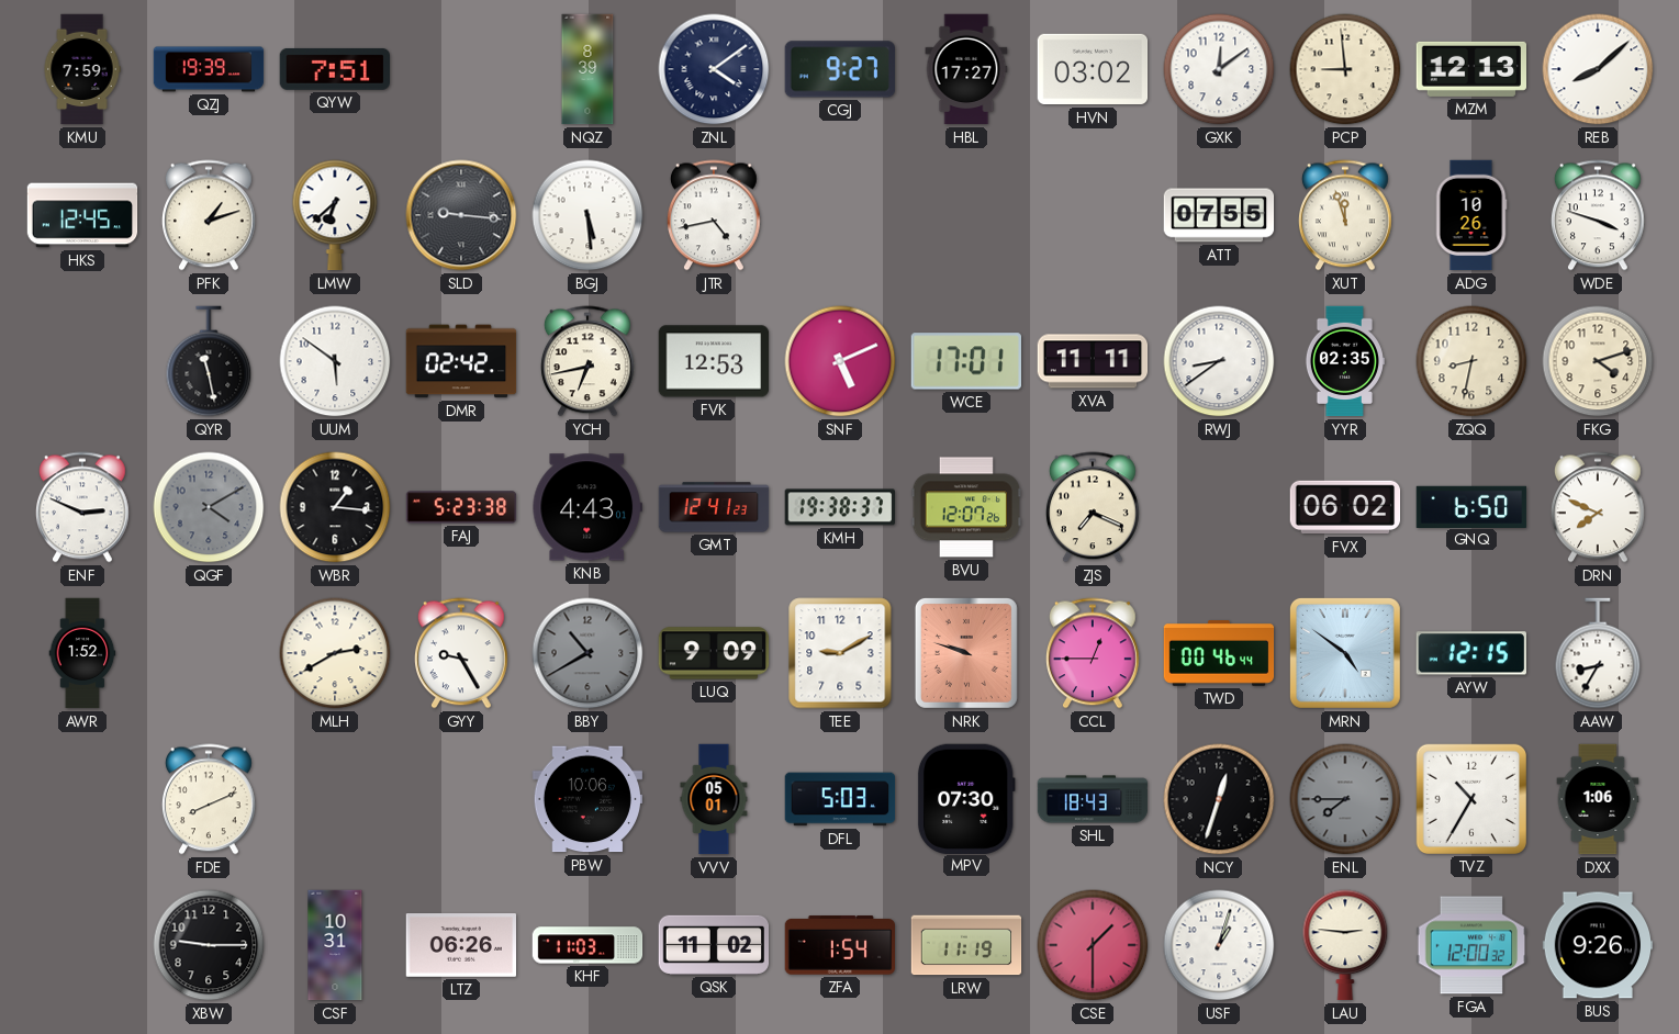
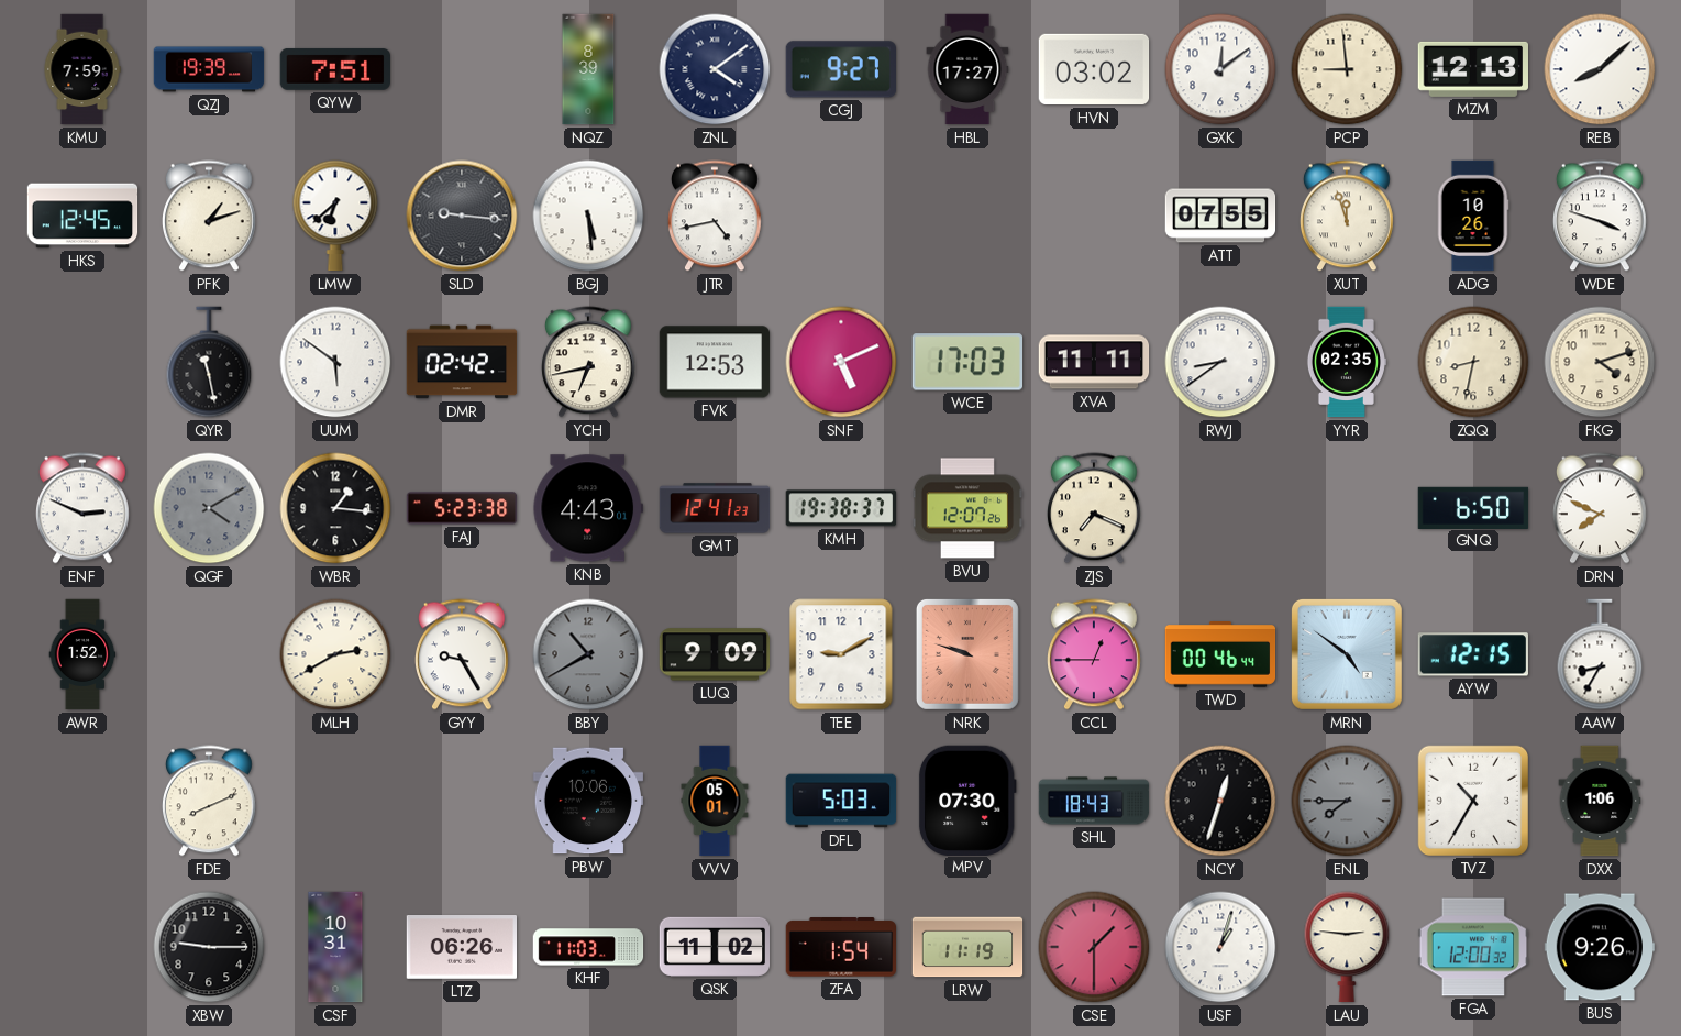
WCE: 17:01 -> 17:03 (966, 362)
FVX: 06:02 -> none (1345, 507)
